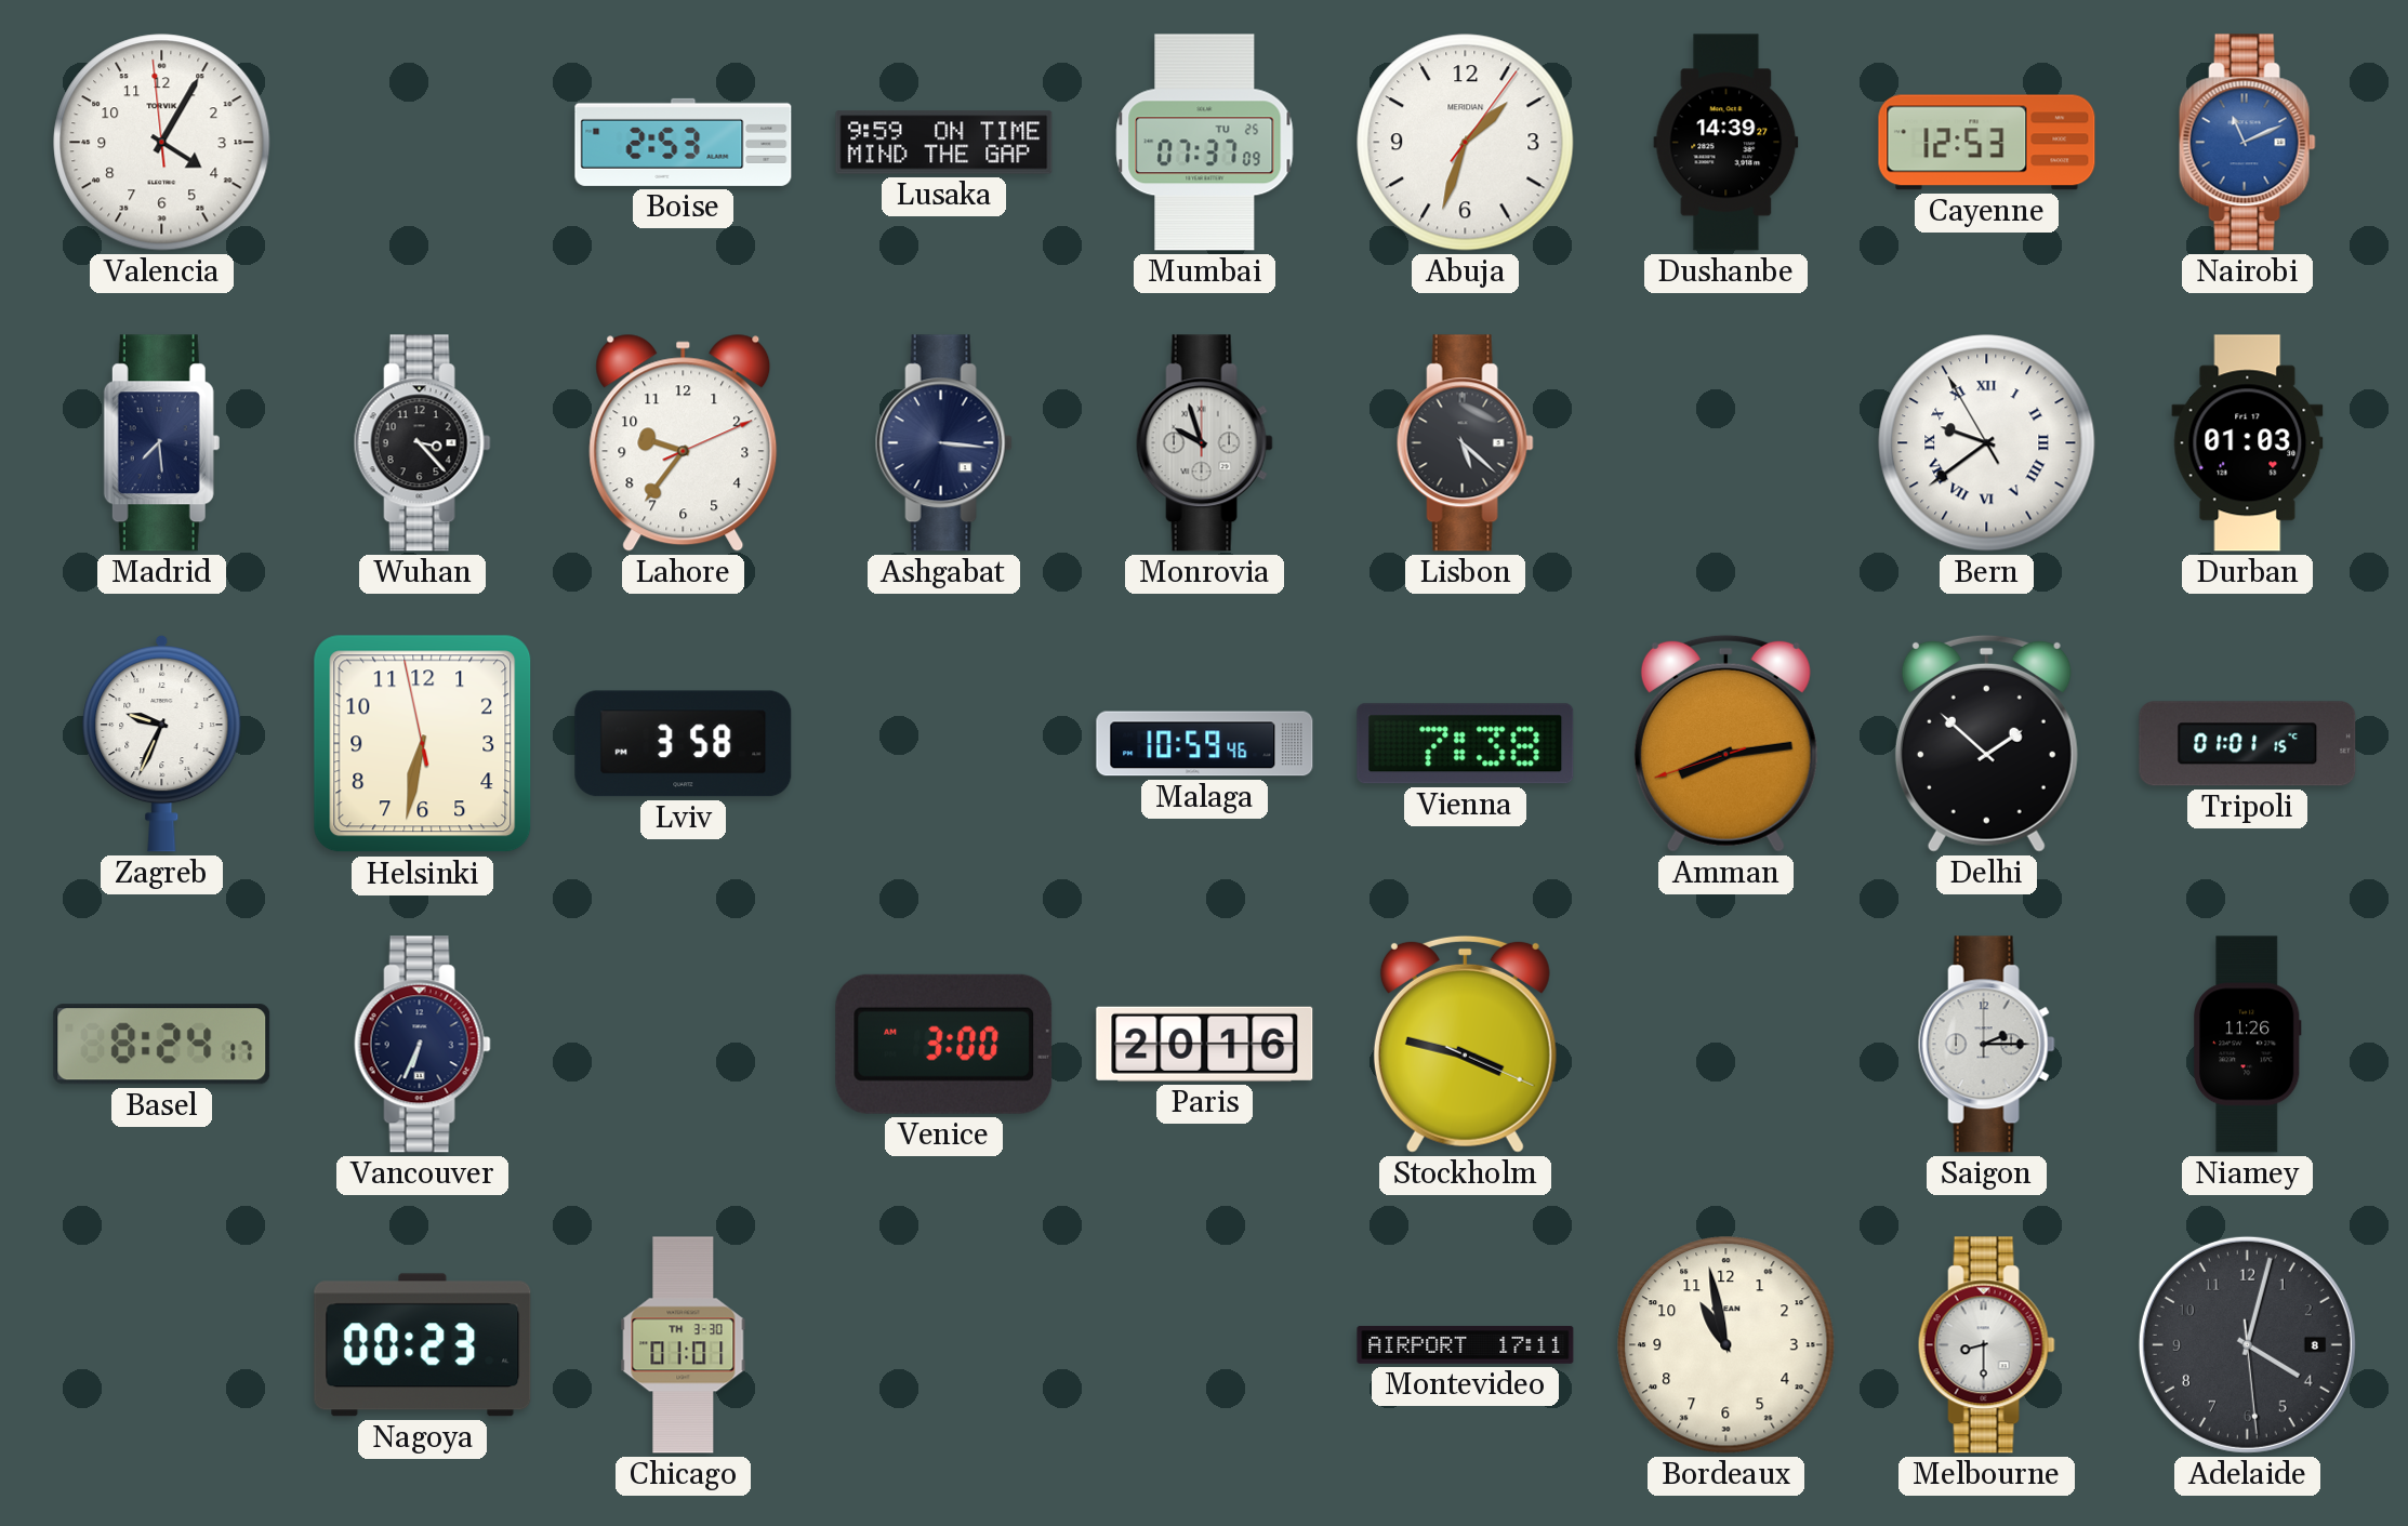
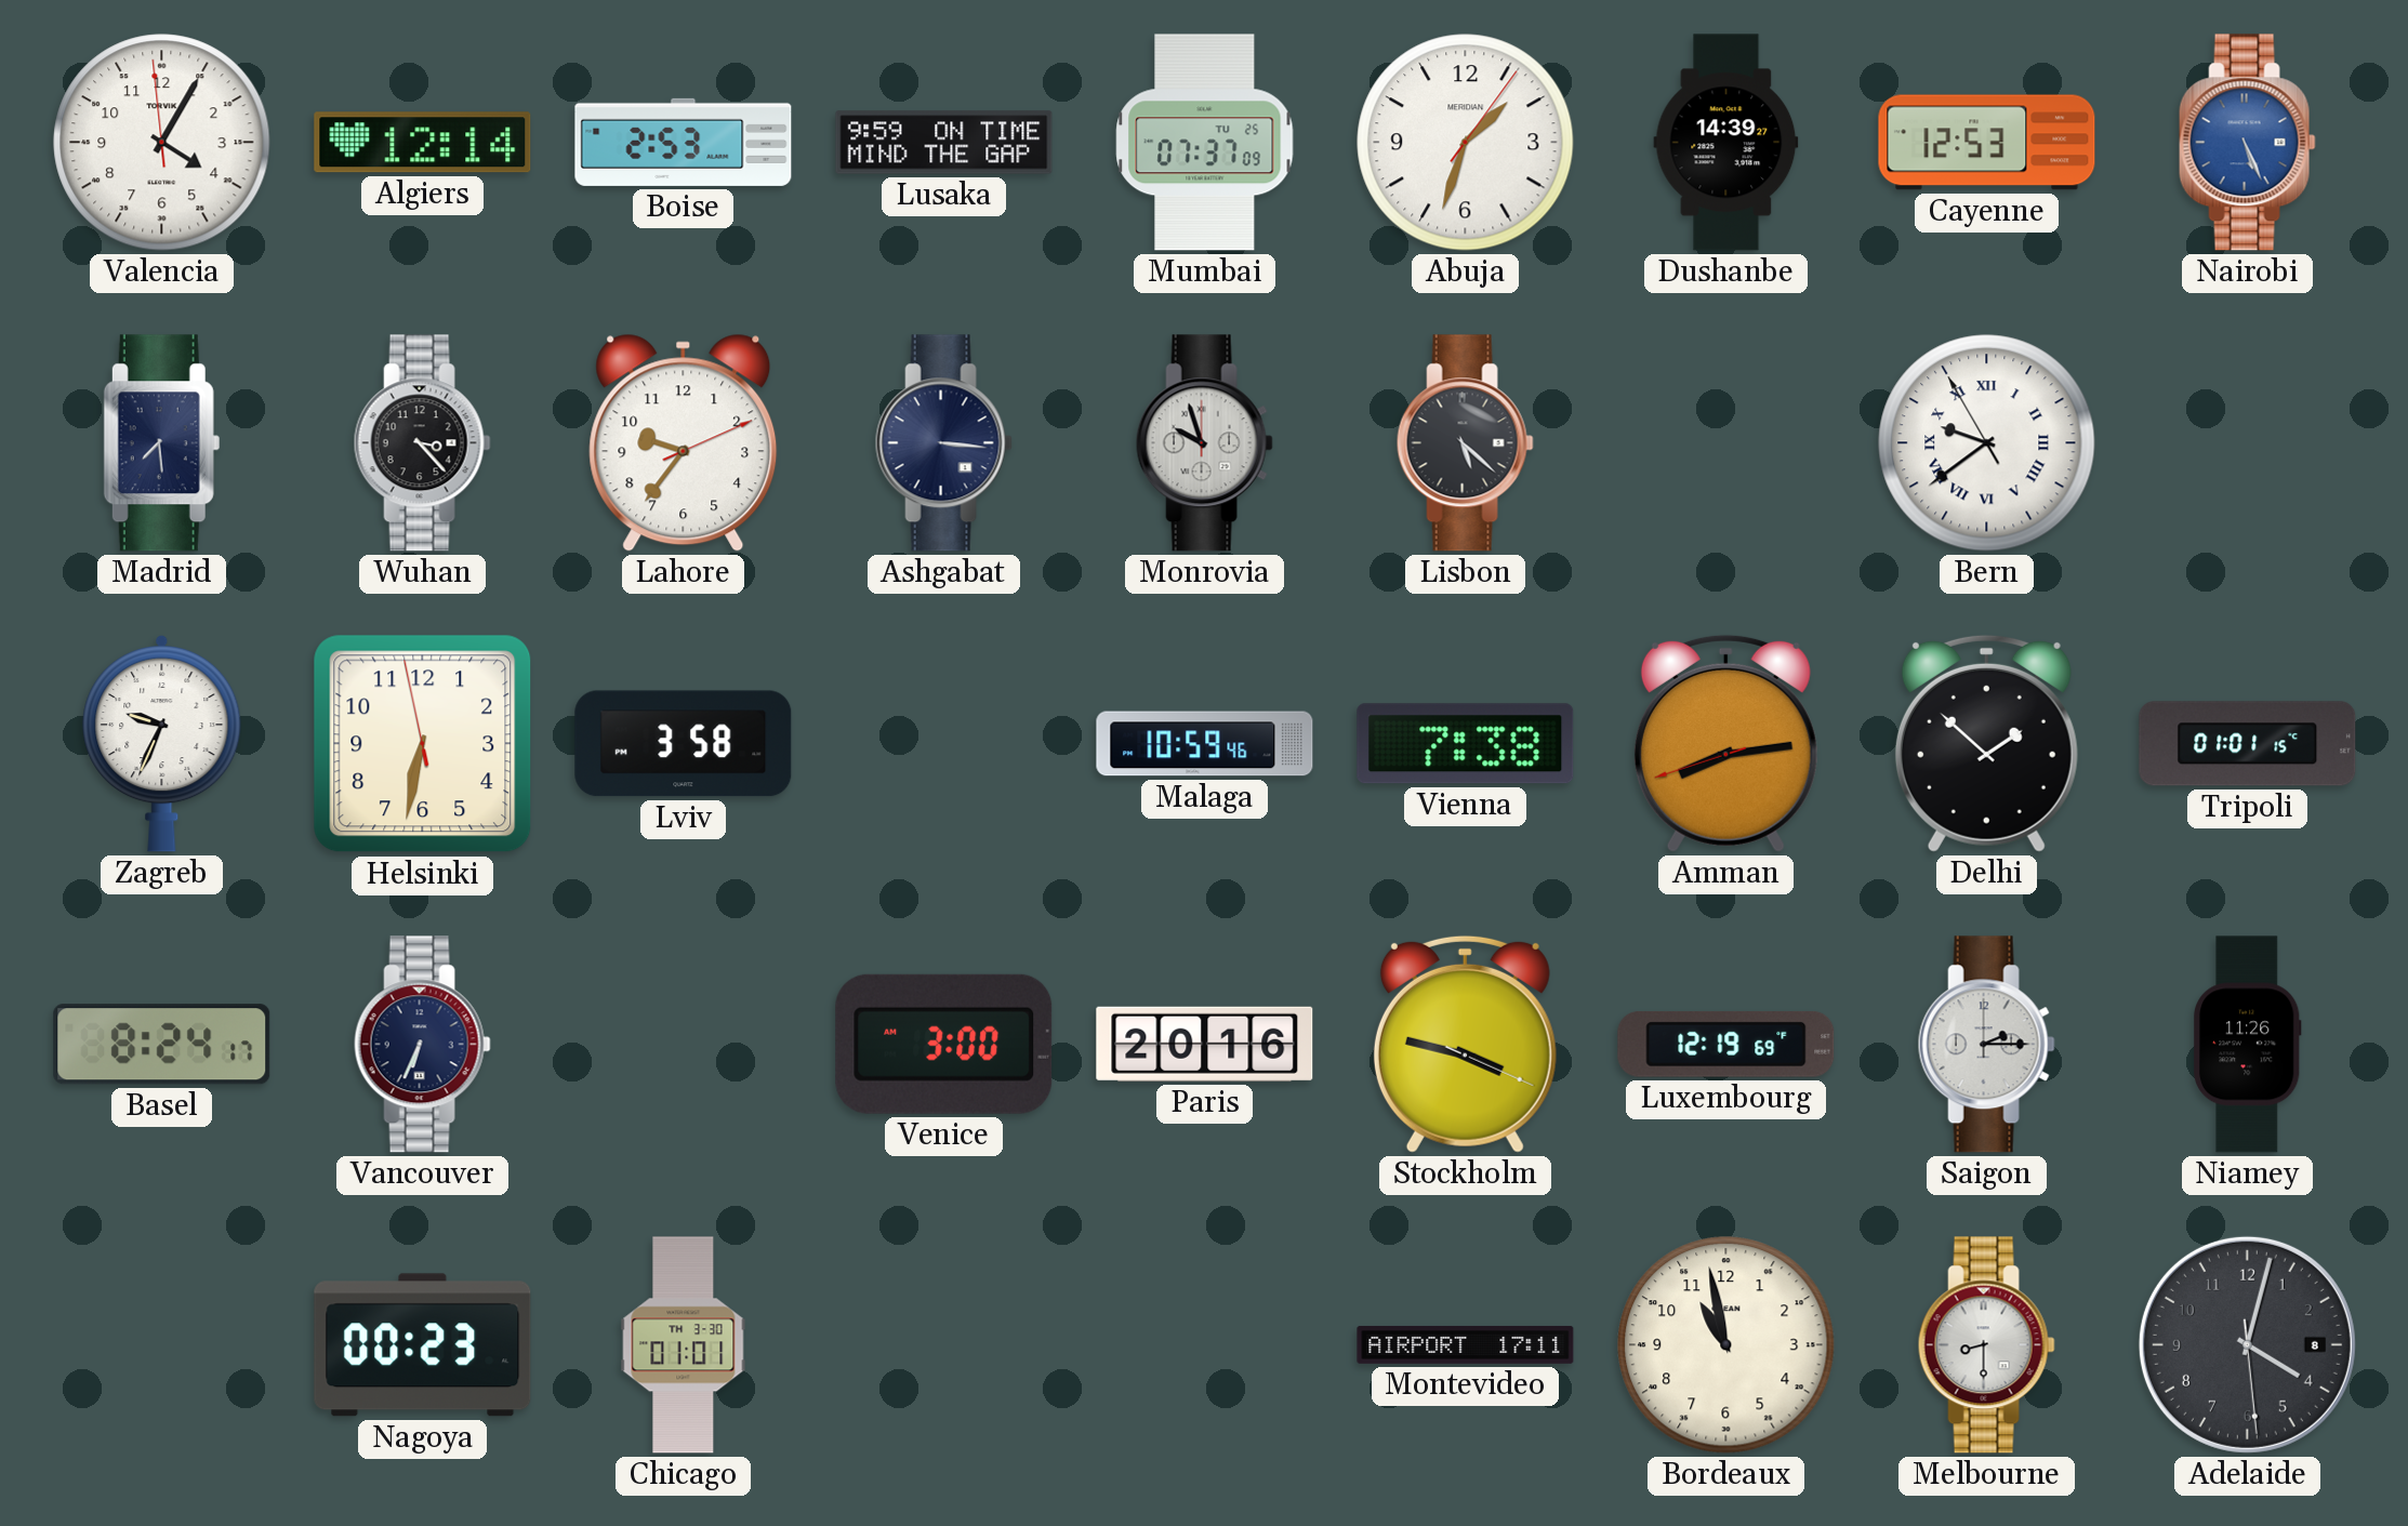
Algiers: none -> 12:14 (423, 143)
Nairobi: 11:11 -> 5:26 (2247, 143)
Durban: 01:03 -> none (2248, 443)
Luxembourg: none -> 12:19 (1726, 1044)
